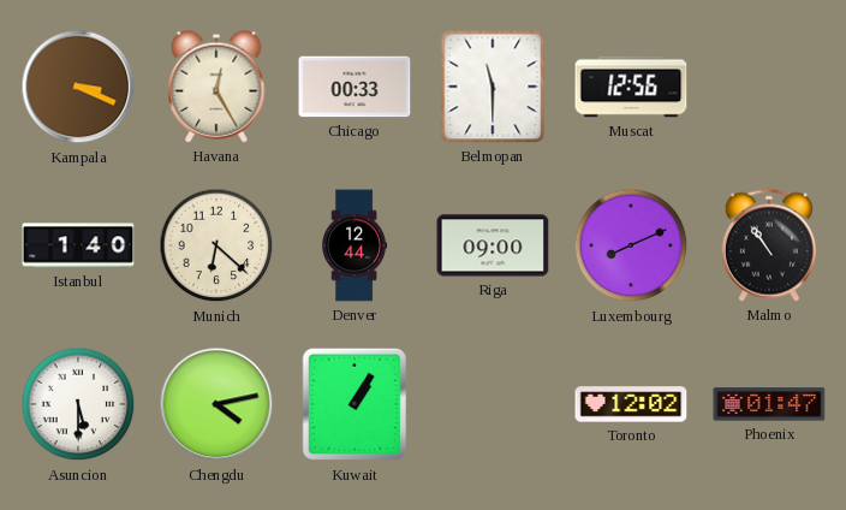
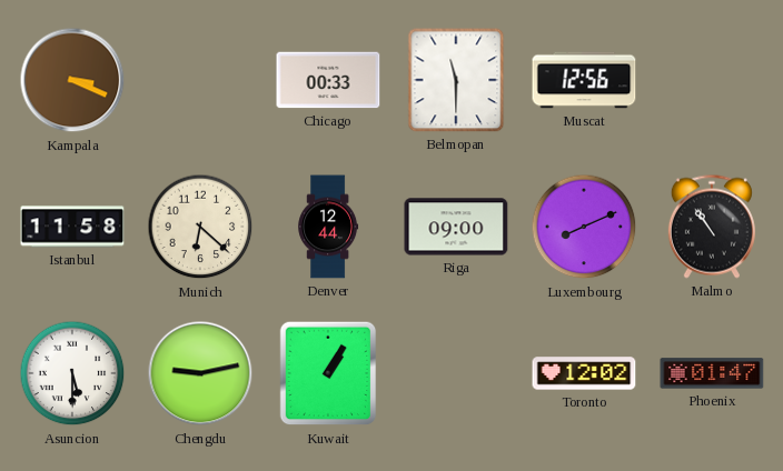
Havana: 12:25 -> none (216, 87)
Istanbul: 1:40 -> 11:58 (72, 227)
Chengdu: 4:13 -> 9:13 (200, 373)
